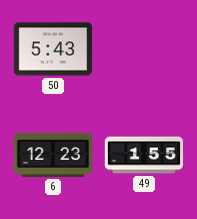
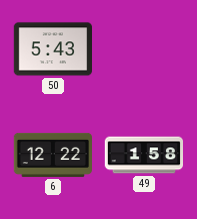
6: 12:23 -> 12:22 (52, 155)
49: 1:55 -> 1:58 (143, 155)
